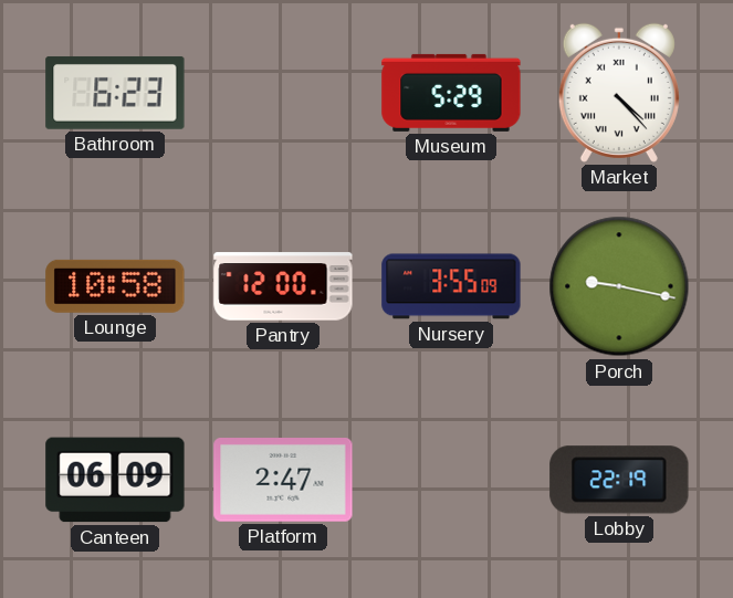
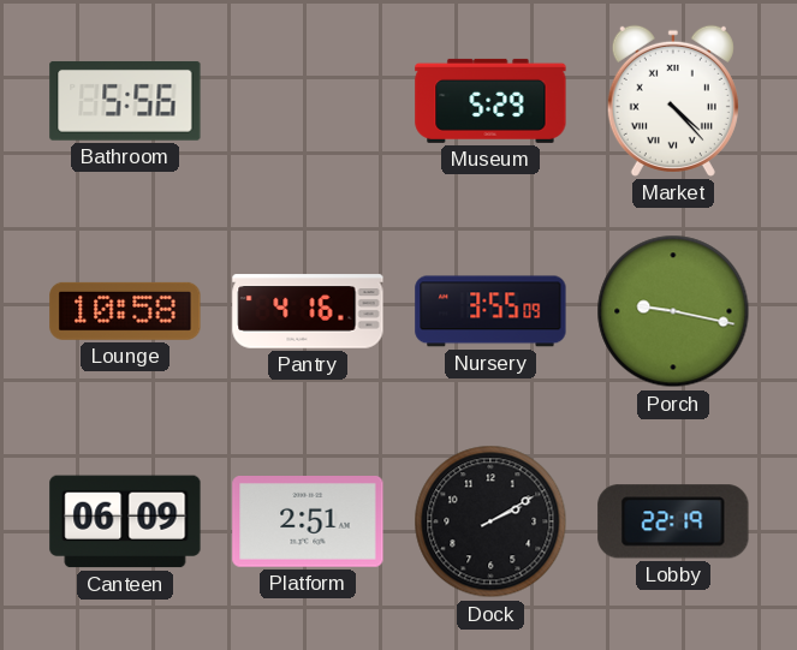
Bathroom: 6:23 -> 5:56 (125, 101)
Pantry: 12:00 -> 4:16 (308, 311)
Platform: 2:47 -> 2:51 (308, 523)
Dock: none -> 2:10 (490, 521)
